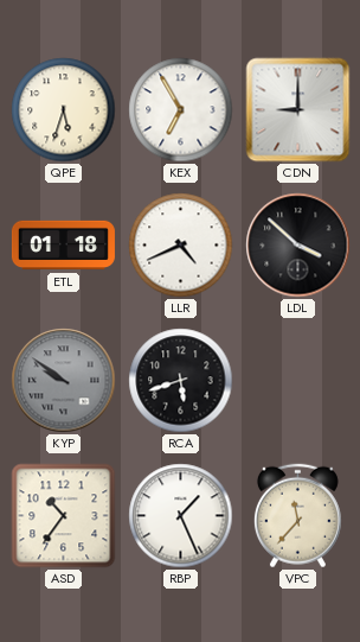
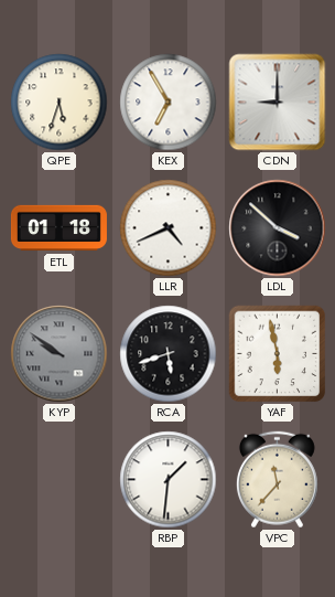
YAF: none -> 5:58 (278, 354)
ASD: 10:36 -> none (64, 516)
RBP: 1:26 -> 1:31 (169, 480)
